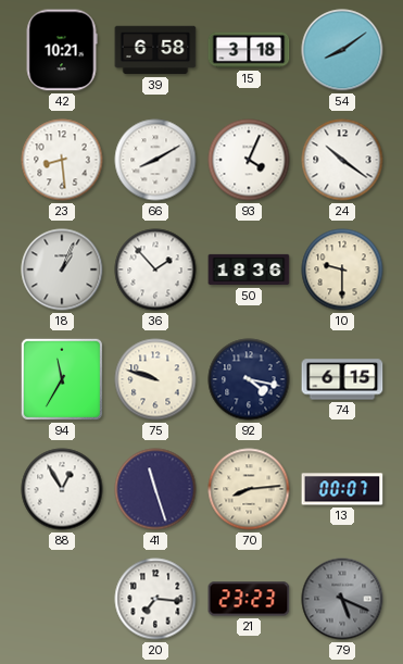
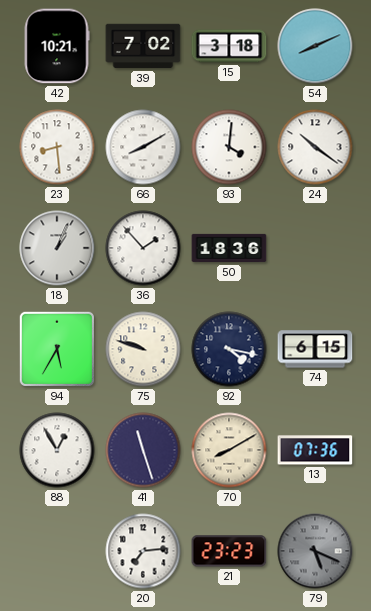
39: 6:58 -> 7:02 (143, 46)
54: 8:09 -> 8:11 (315, 46)
93: 4:04 -> 4:01 (229, 147)
10: 9:30 -> none (342, 270)
94: 11:35 -> 5:35 (57, 349)
70: 8:14 -> 8:10 (229, 450)
13: 00:07 -> 07:36 (315, 450)
20: 7:16 -> 7:14 (143, 551)
